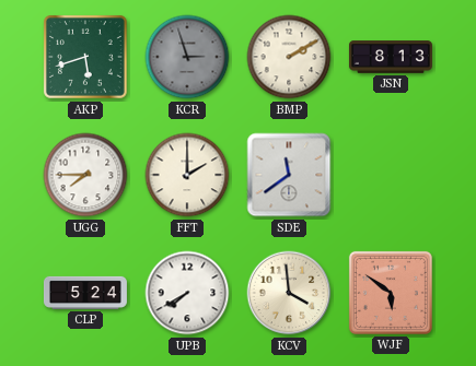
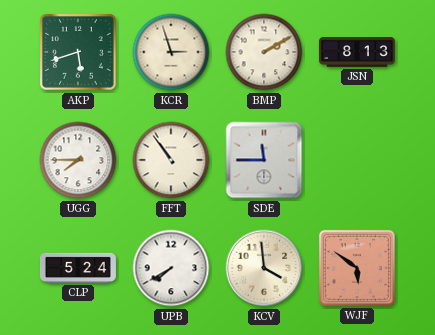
KCR dial: grey -> cream (171, 52)
FFT: 2:00 -> 10:54 (171, 160)
SDE: 11:39 -> 11:45 (264, 160)
